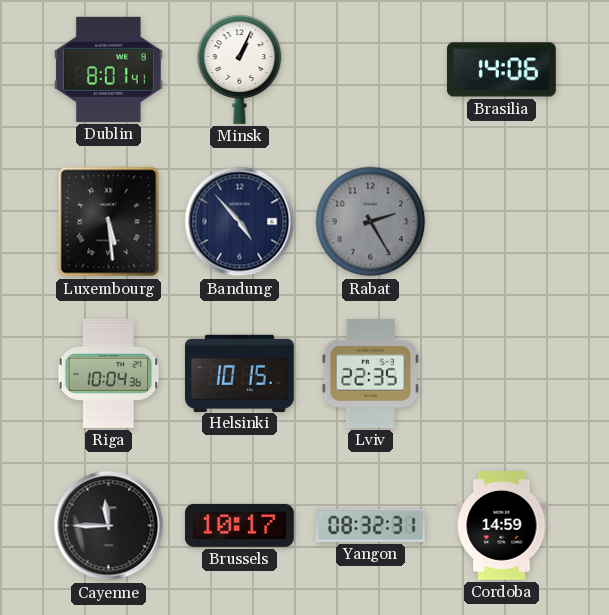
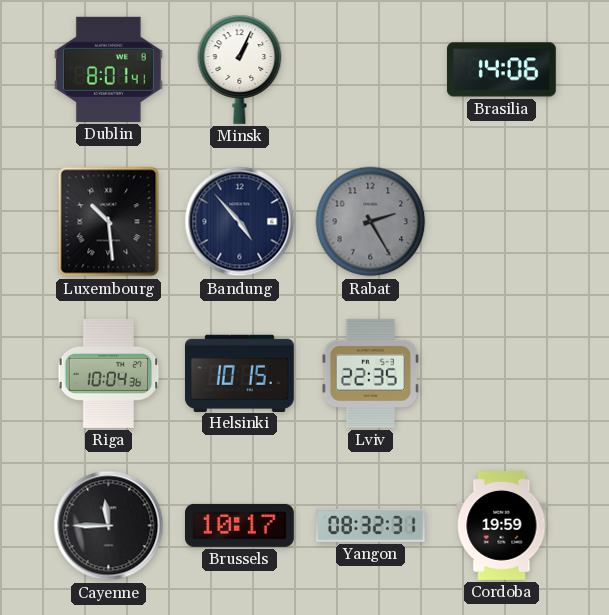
Luxembourg: 5:29 -> 10:29 (109, 222)
Cordoba: 14:59 -> 19:59 (502, 526)
